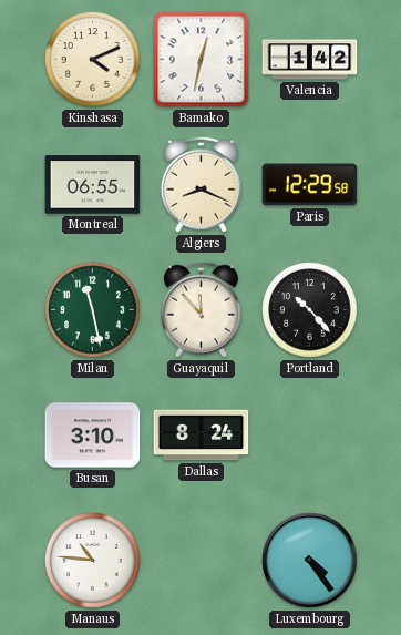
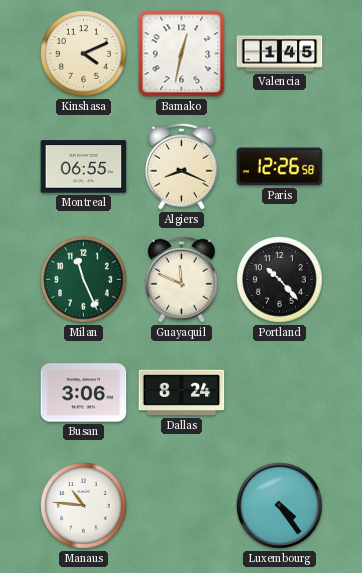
Valencia: 1:42 -> 1:45 (280, 54)
Paris: 12:29 -> 12:26 (280, 167)
Milan: 11:28 -> 11:26 (84, 280)
Guayaquil: 11:53 -> 11:49 (181, 279)
Busan: 3:10 -> 3:06 (84, 393)
